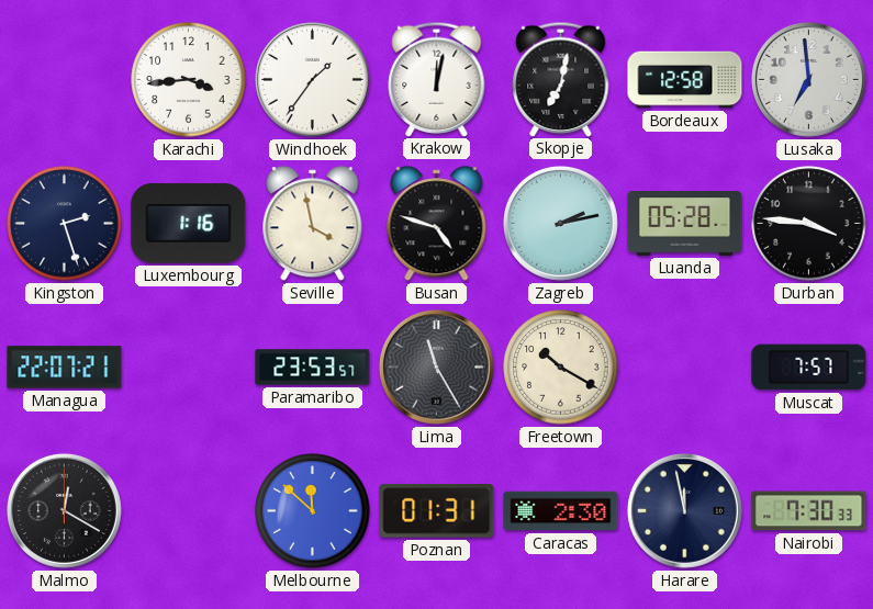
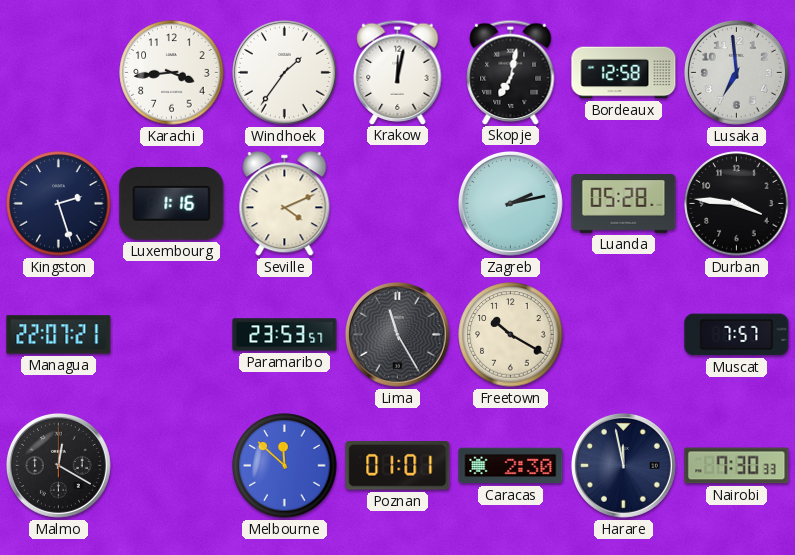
Seville: 3:58 -> 4:11 (285, 204)
Busan: 4:48 -> none (437, 224)
Poznan: 01:31 -> 01:01 (398, 466)
